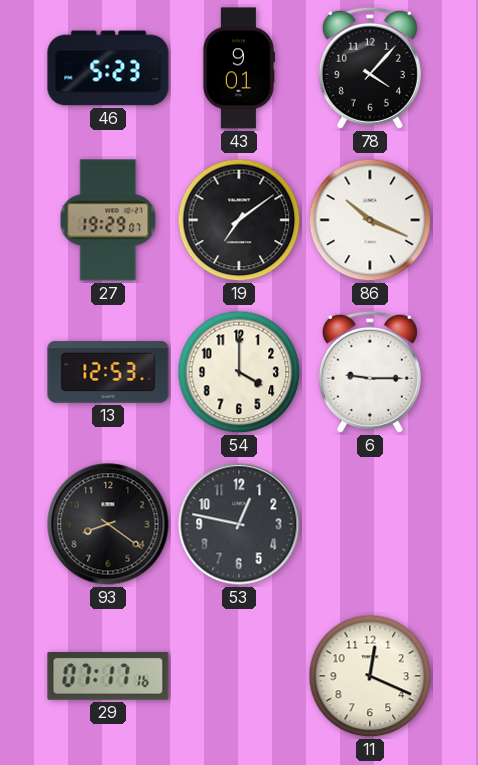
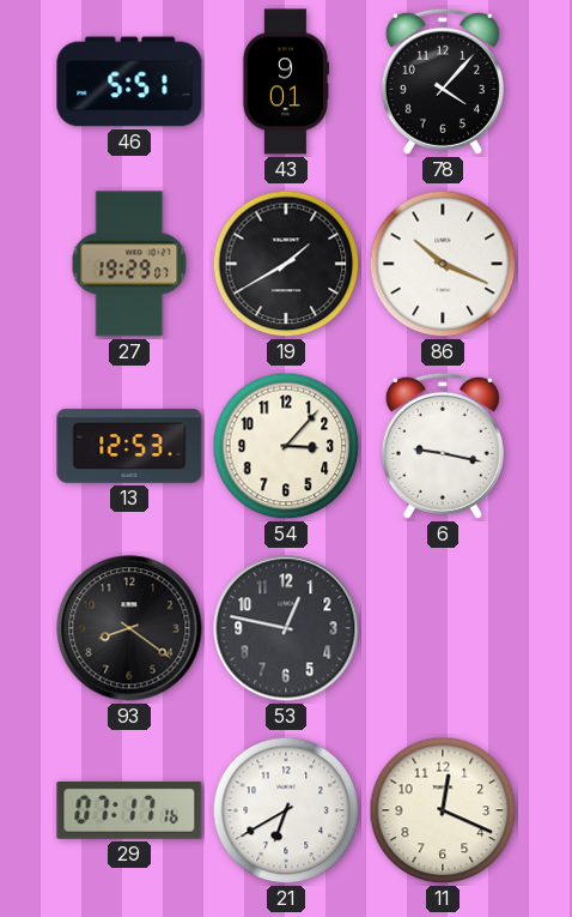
46: 5:23 -> 5:51 (129, 82)
19: 7:09 -> 1:40 (286, 264)
54: 4:00 -> 3:07 (286, 446)
6: 9:15 -> 9:17 (443, 446)
21: none -> 6:40 (286, 810)
